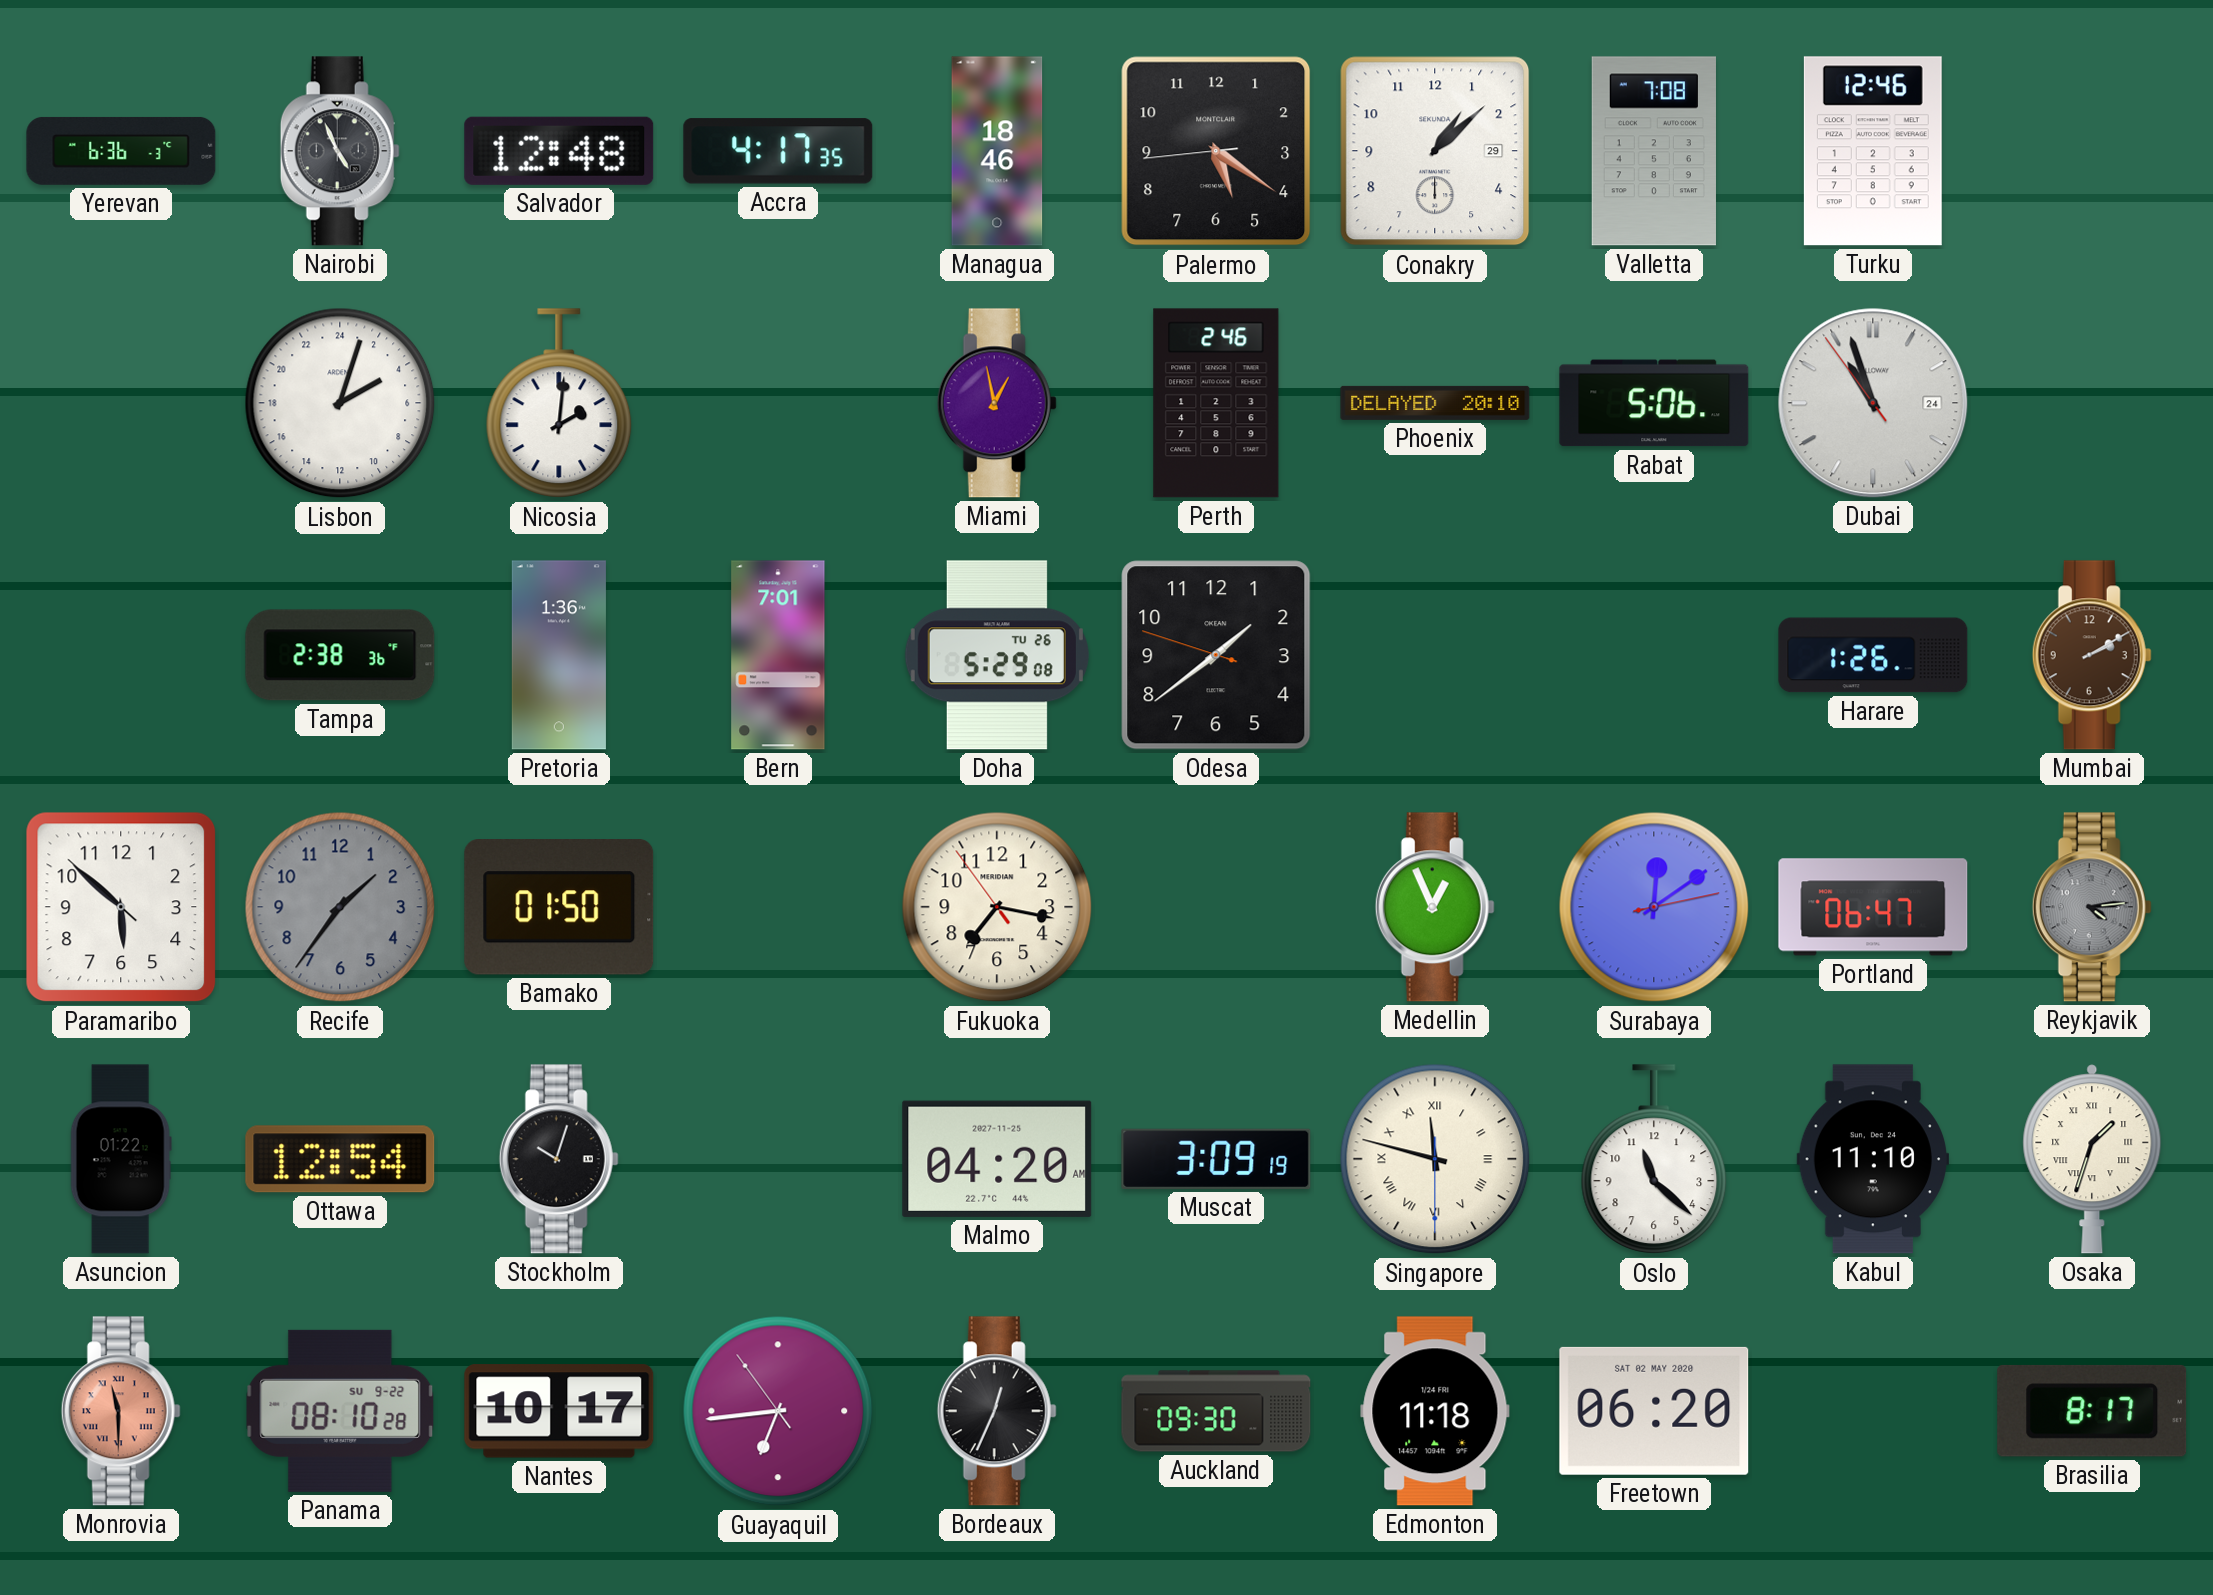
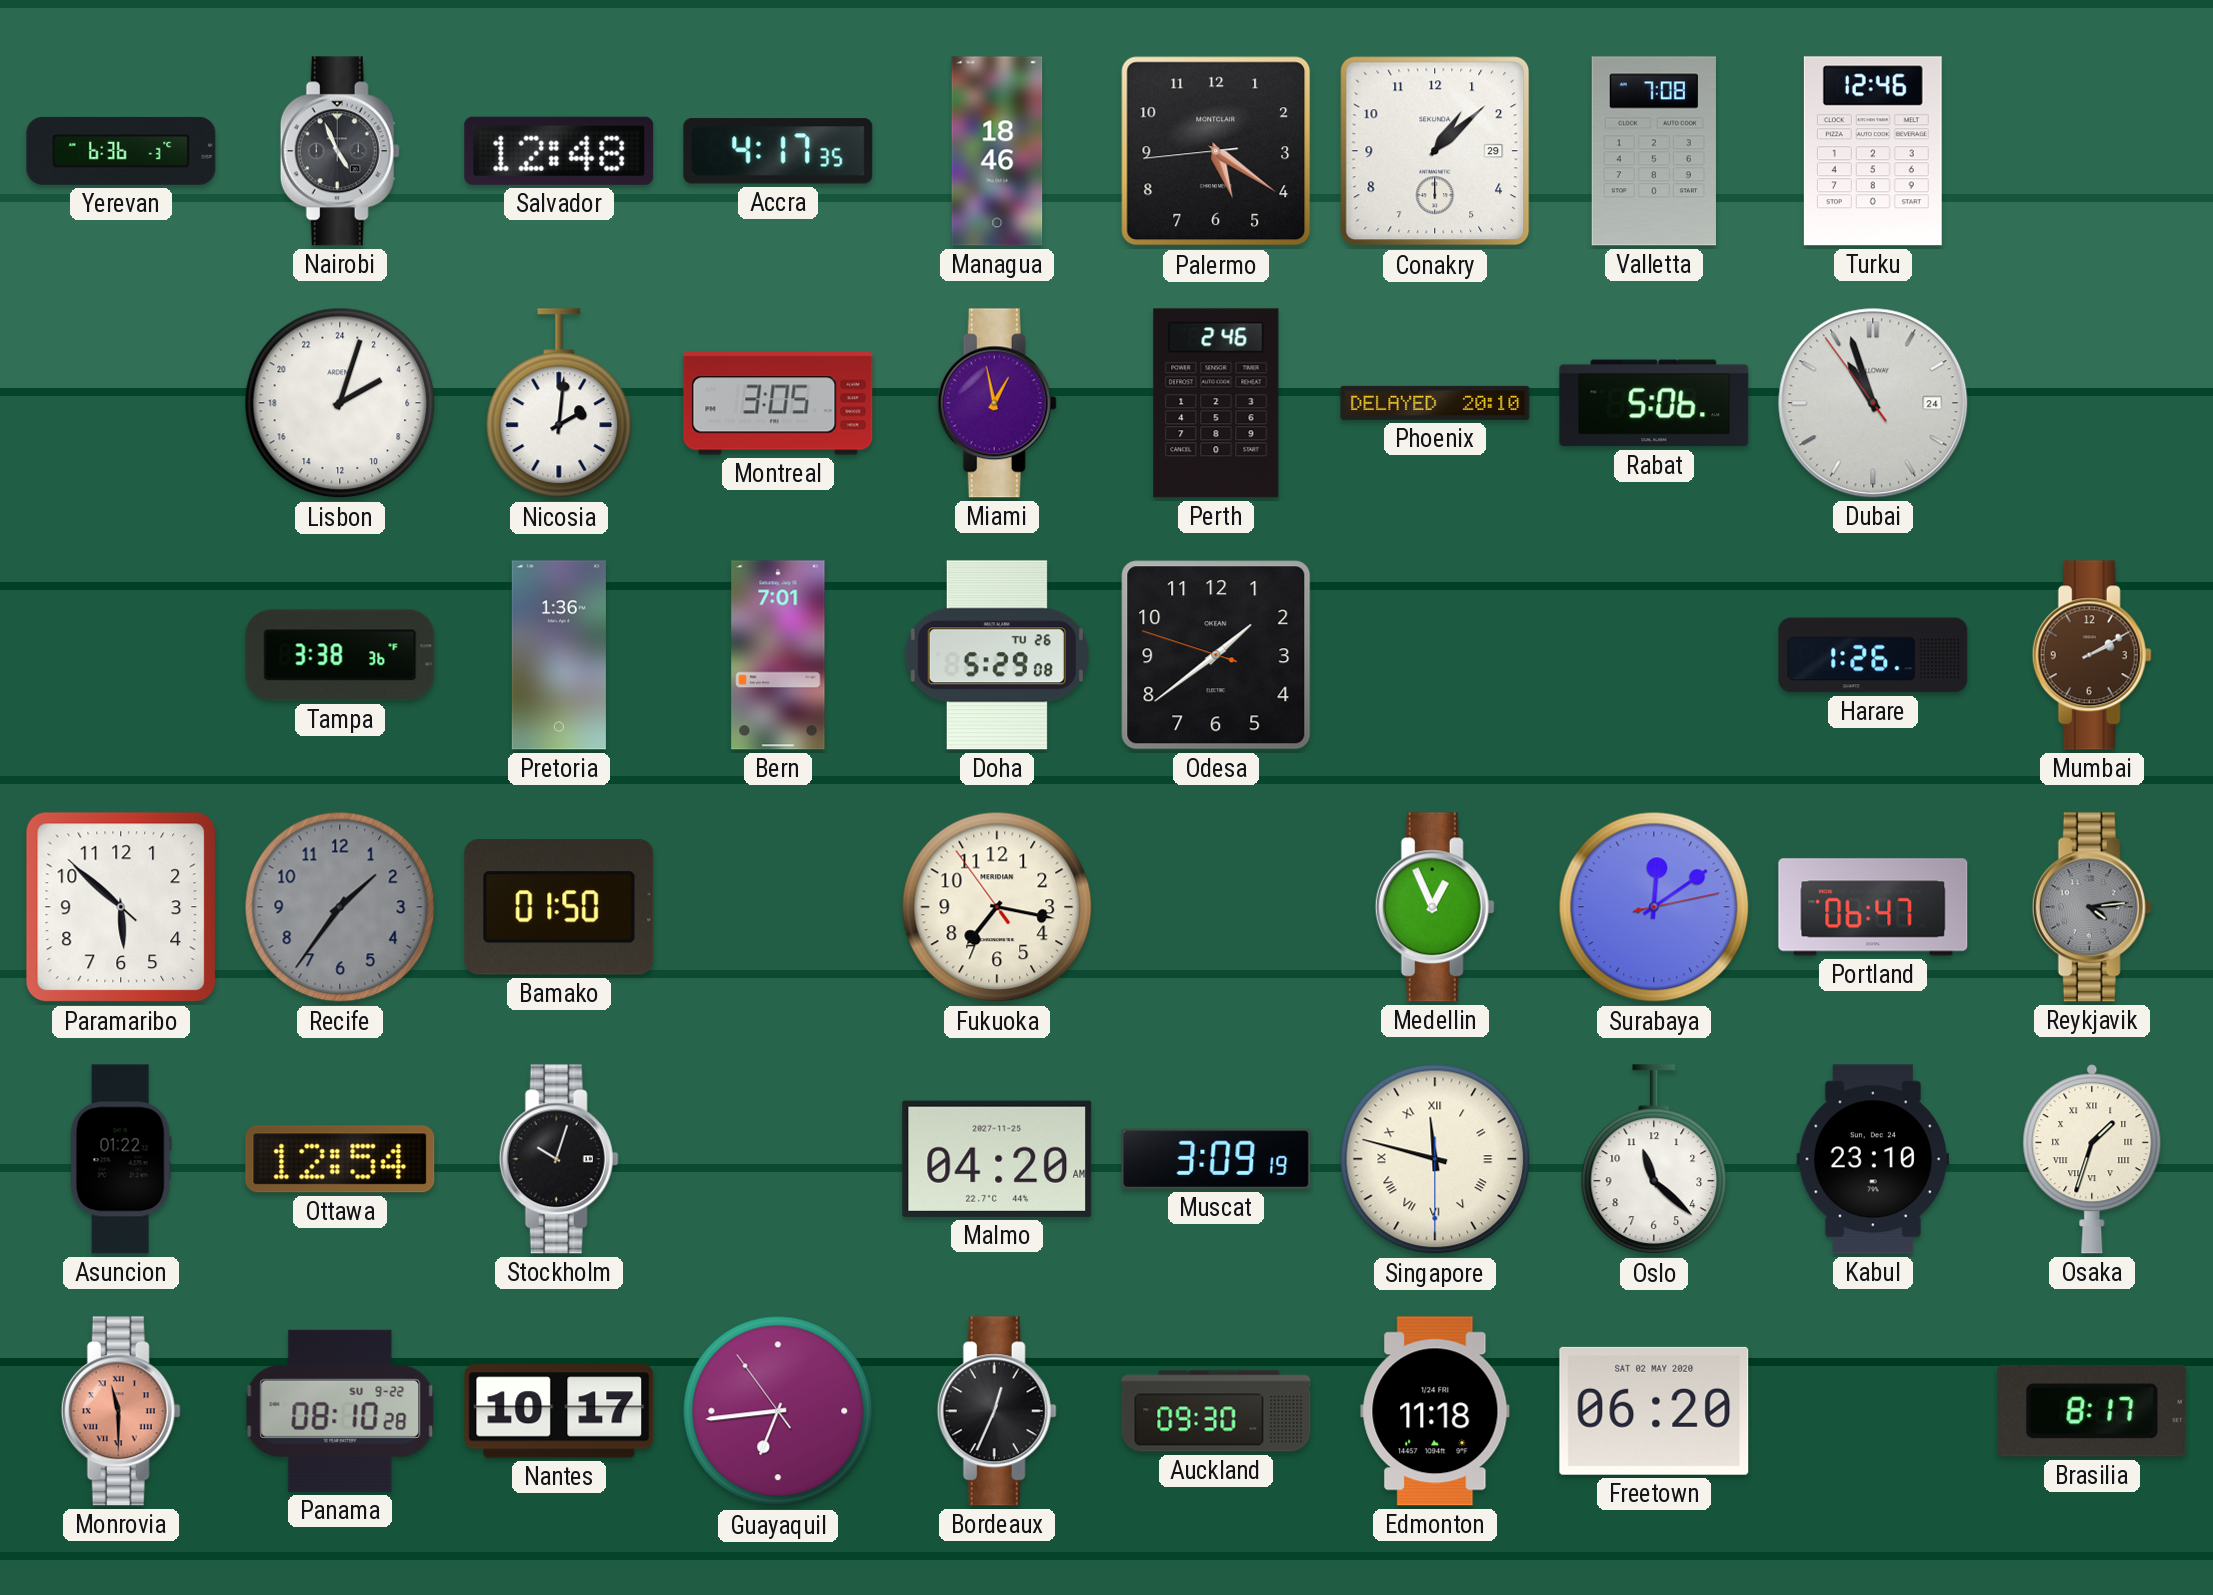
Montreal: none -> 3:05 (778, 403)
Tampa: 2:38 -> 3:38 (340, 655)
Kabul: 11:10 -> 23:10 (1872, 1159)
